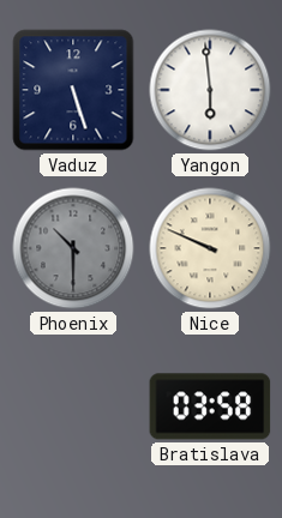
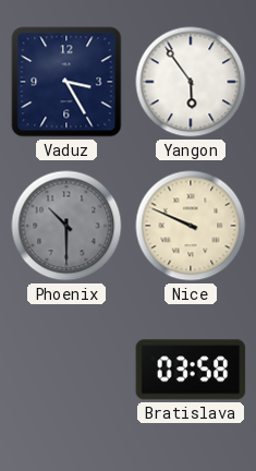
Vaduz: 5:27 -> 3:25 (66, 82)
Yangon: 5:59 -> 5:54 (191, 82)
